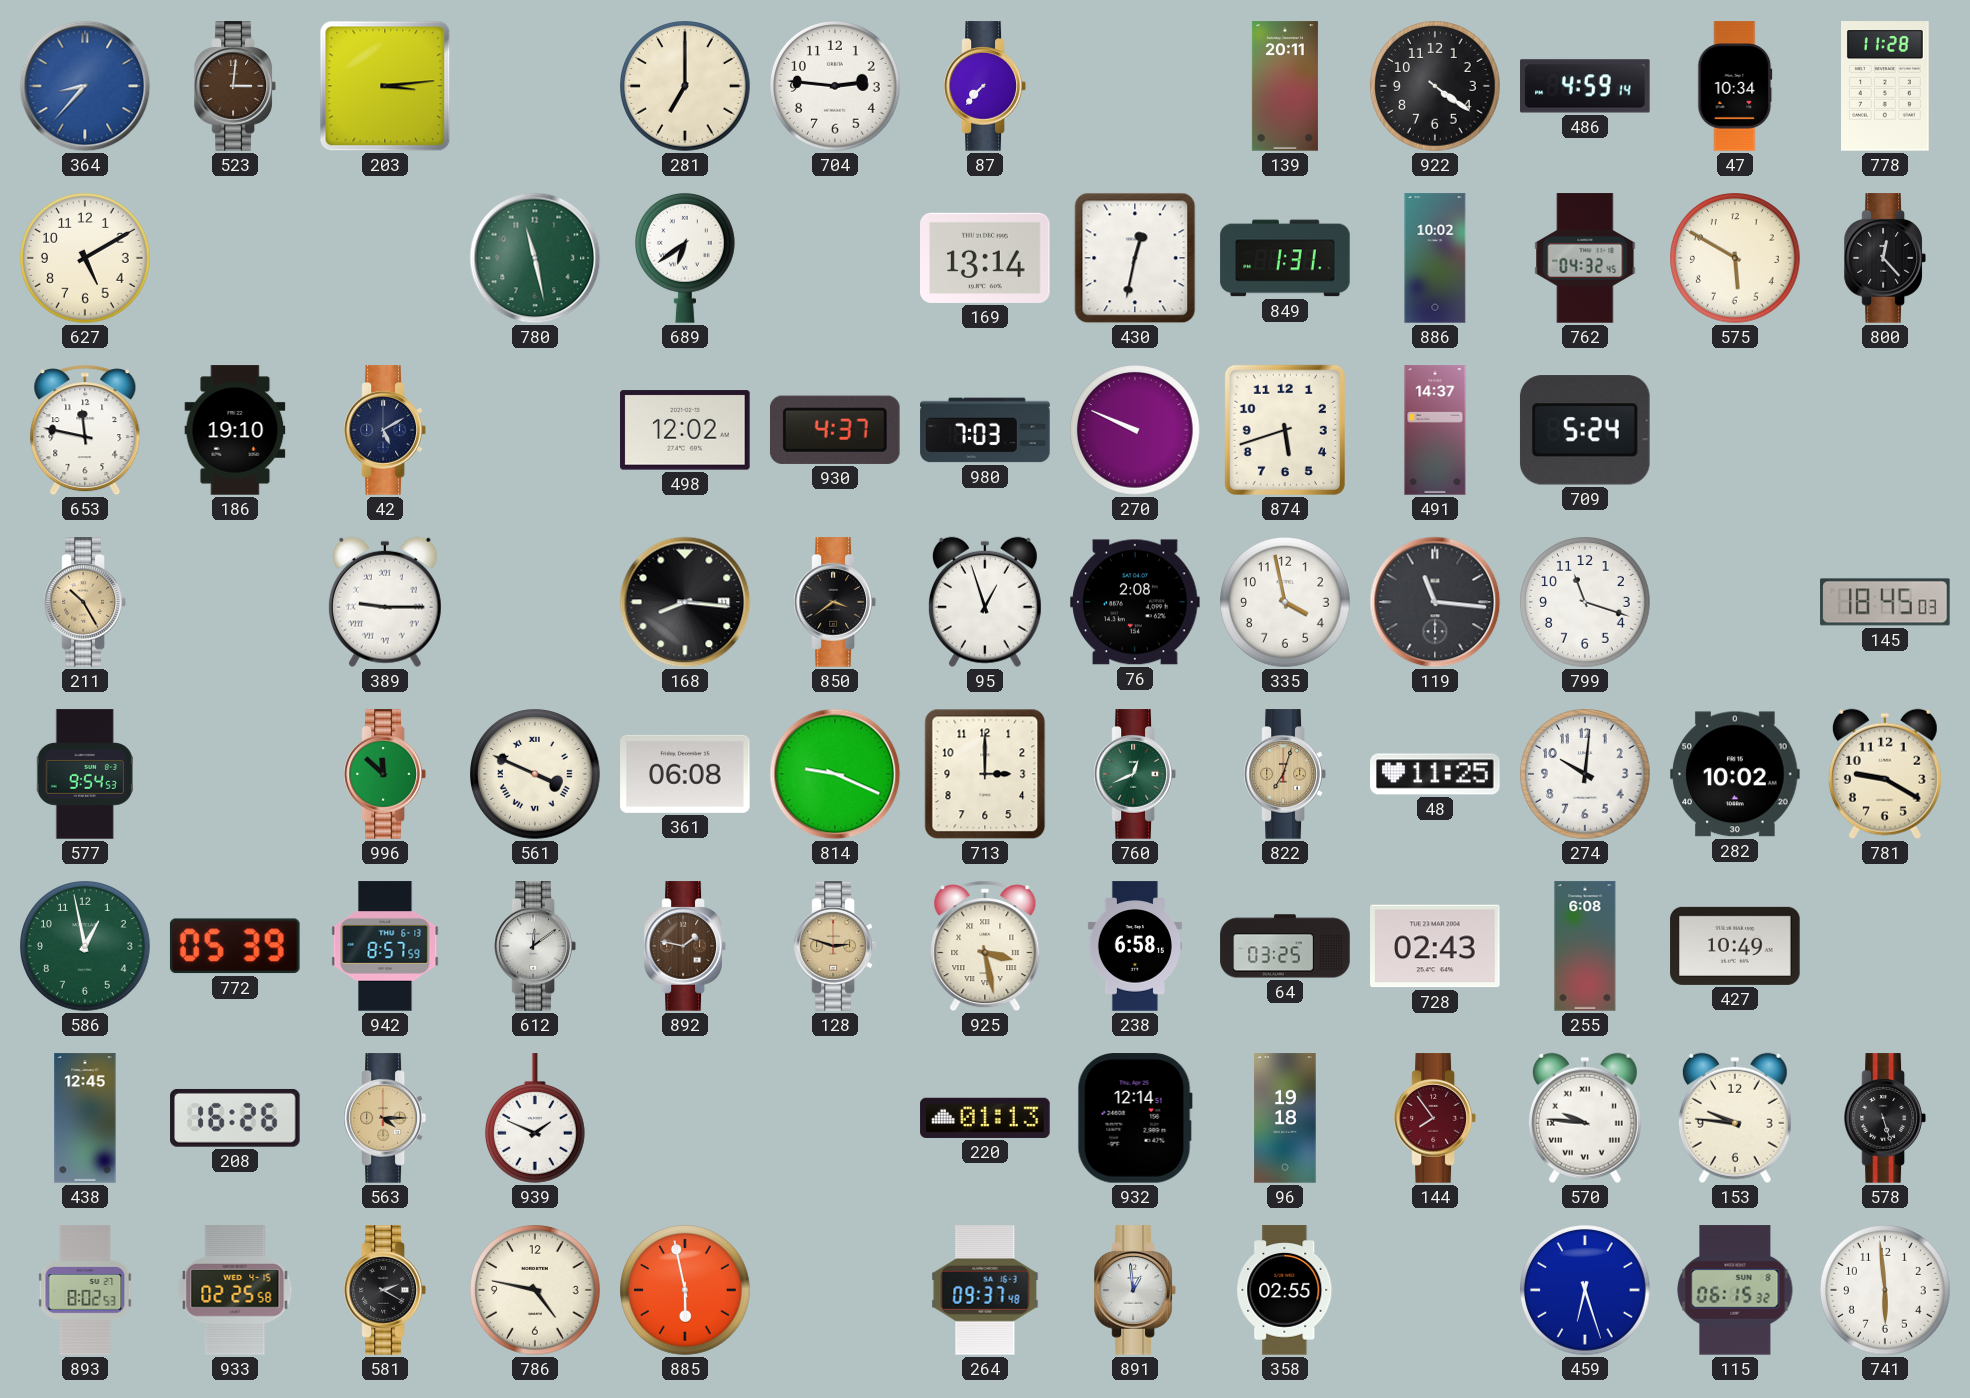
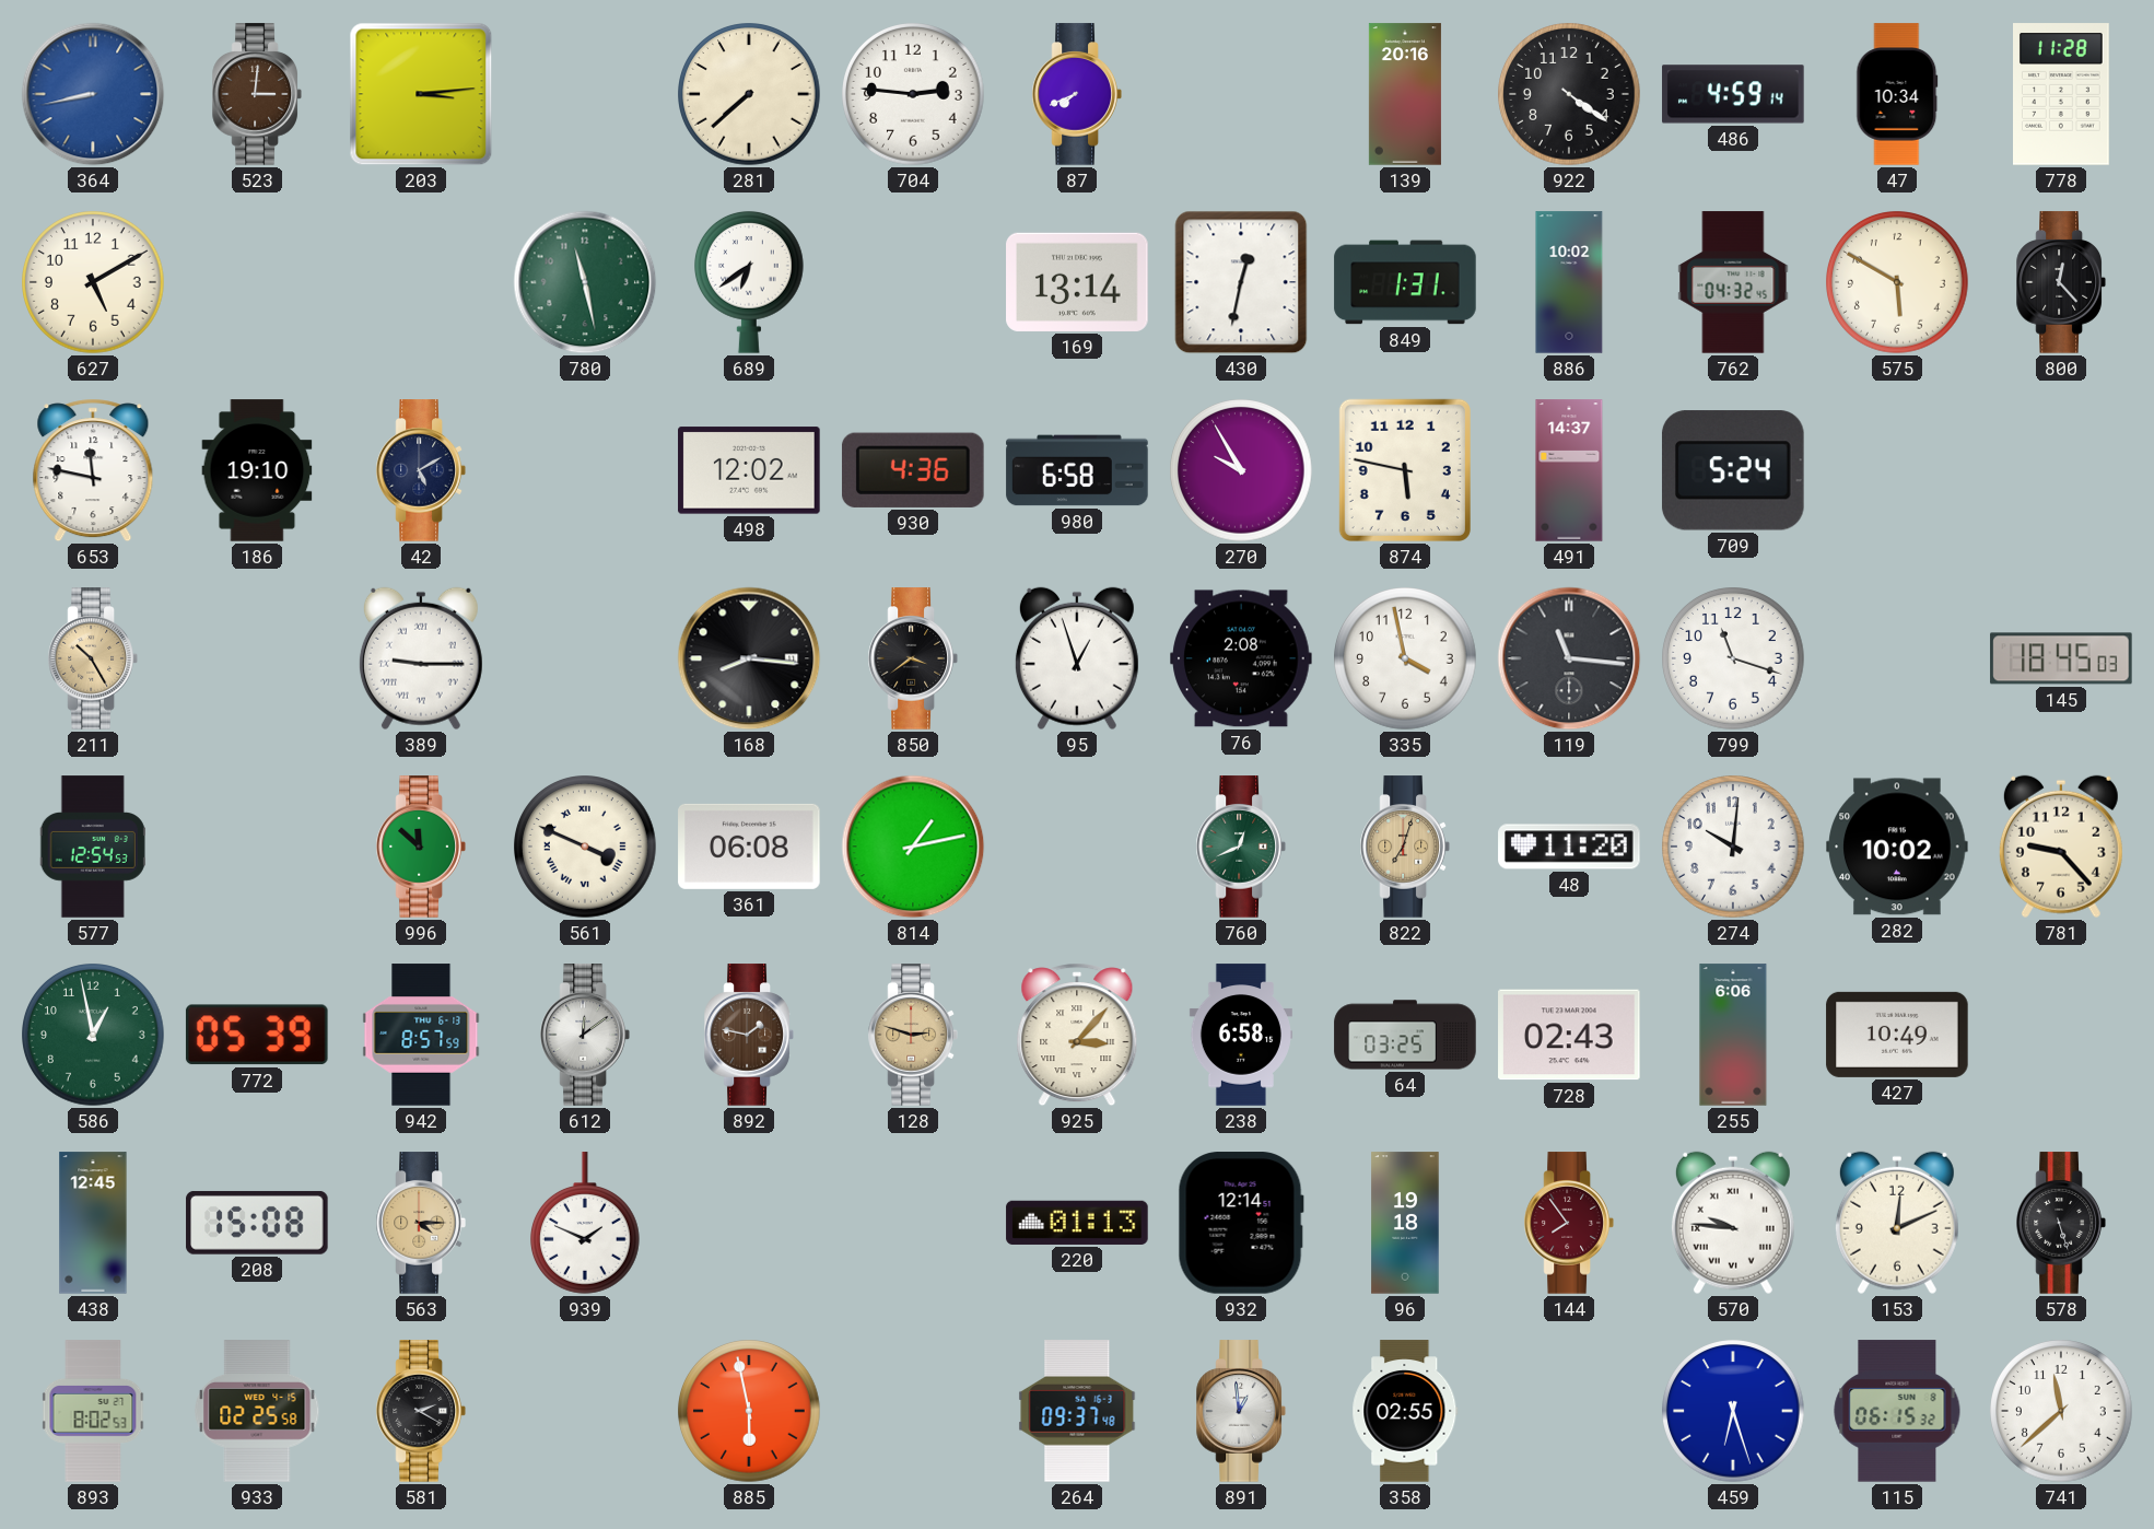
364: 8:37 -> 8:43 (93, 94)
281: 7:00 -> 7:38 (749, 94)
87: 7:37 -> 7:41 (1077, 94)
139: 20:11 -> 20:16 (1405, 94)
930: 4:37 -> 4:36 (913, 470)
980: 7:03 -> 6:58 (1077, 470)
270: 9:49 -> 9:55 (1241, 470)
874: 5:42 -> 5:47 (1405, 470)
577: 9:54 -> 12:54 (93, 847)
814: 9:19 -> 1:13 (913, 847)
713: 3:00 -> none (985, 774)
48: 11:25 -> 11:20 (1569, 847)
781: 9:20 -> 9:23 (2061, 847)
925: 3:28 -> 3:07 (1077, 1035)
255: 6:08 -> 6:06 (1733, 1035)
208: 16:26 -> 15:08 (257, 1223)
153: 9:46 -> 12:11 (1897, 1223)
786: 4:47 -> none (535, 1290)
741: 5:59 -> 11:38 (2061, 1411)
